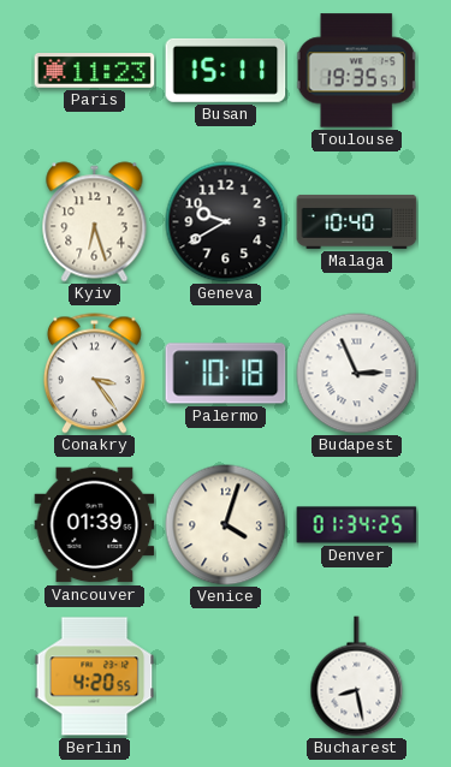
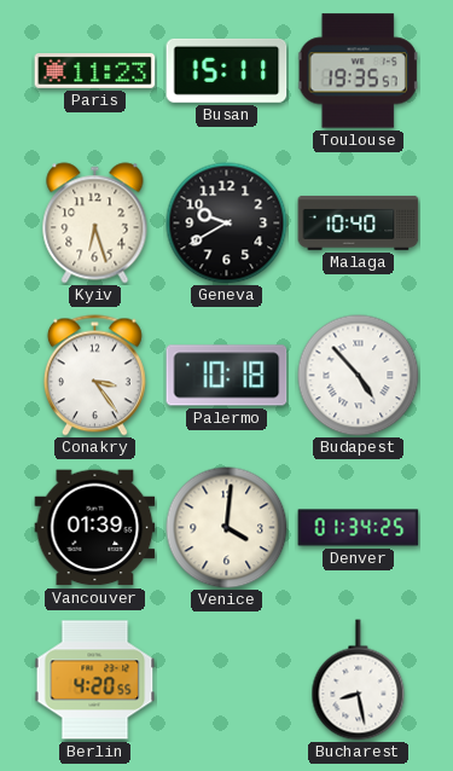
Budapest: 2:56 -> 4:53 (359, 376)
Venice: 4:03 -> 4:01 (227, 528)
